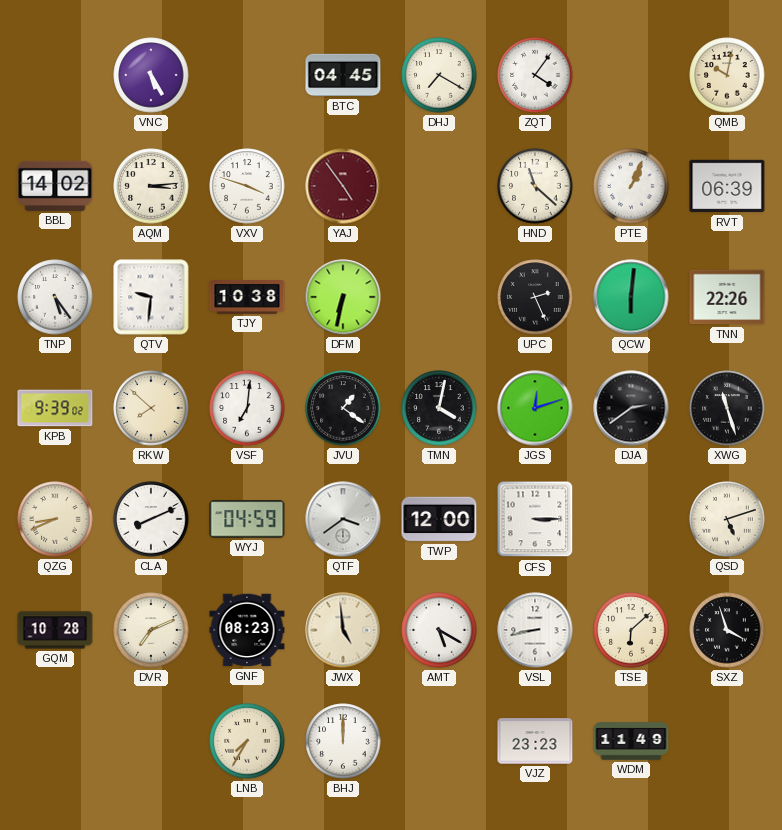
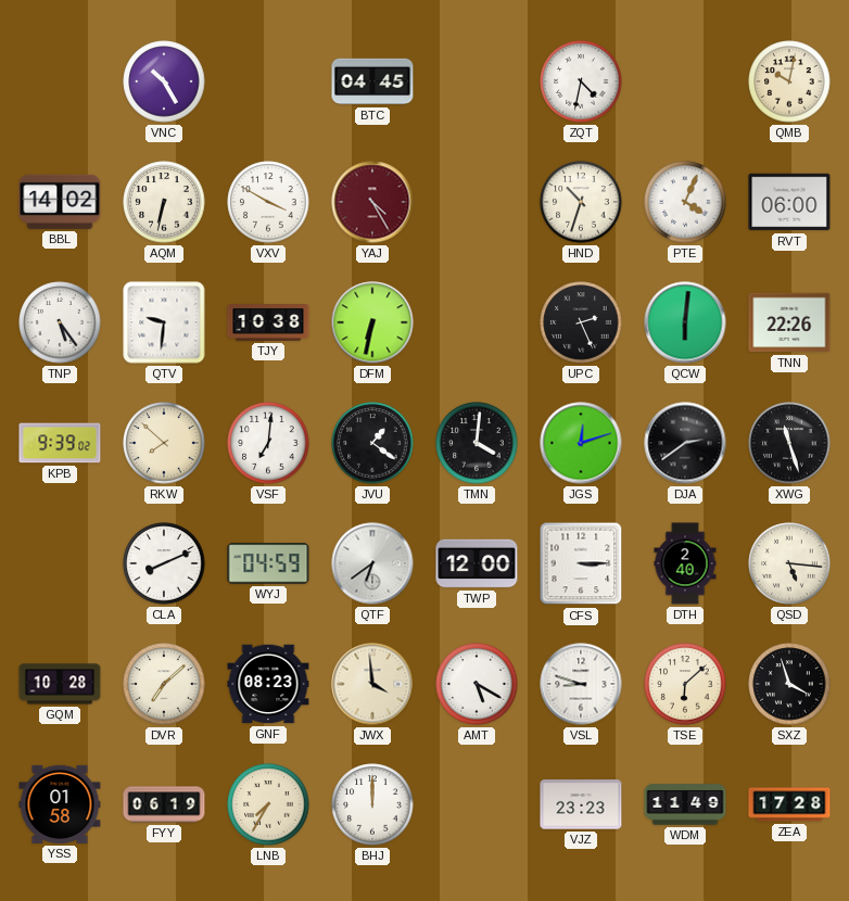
VNC: 5:25 -> 10:25 (164, 81)
DHJ: 7:20 -> none (439, 75)
ZQT: 4:06 -> 4:32 (581, 81)
AQM: 3:14 -> 6:32 (164, 202)
VXV: 3:48 -> 3:50 (268, 202)
YAJ: 4:54 -> 4:25 (372, 202)
HND: 11:22 -> 10:33 (581, 202)
PTE: 1:04 -> 4:04 (685, 202)
RVT: 06:39 -> 06:00 (789, 202)
TMN: 4:02 -> 4:01 (477, 443)
QZG: 8:41 -> none (55, 519)
QTF: 3:39 -> 6:39 (372, 563)
DTH: none -> 2:40 (685, 563)
QSD: 5:12 -> 5:16 (789, 563)
DVR: 7:11 -> 7:08 (164, 684)
JWX: 4:59 -> 3:59 (372, 684)
VSL: 8:43 -> 8:48 (581, 684)
YSS: none -> 01:58 (60, 804)
FYY: none -> 06:19 (164, 804)
ZEA: none -> 17:28 (789, 804)
